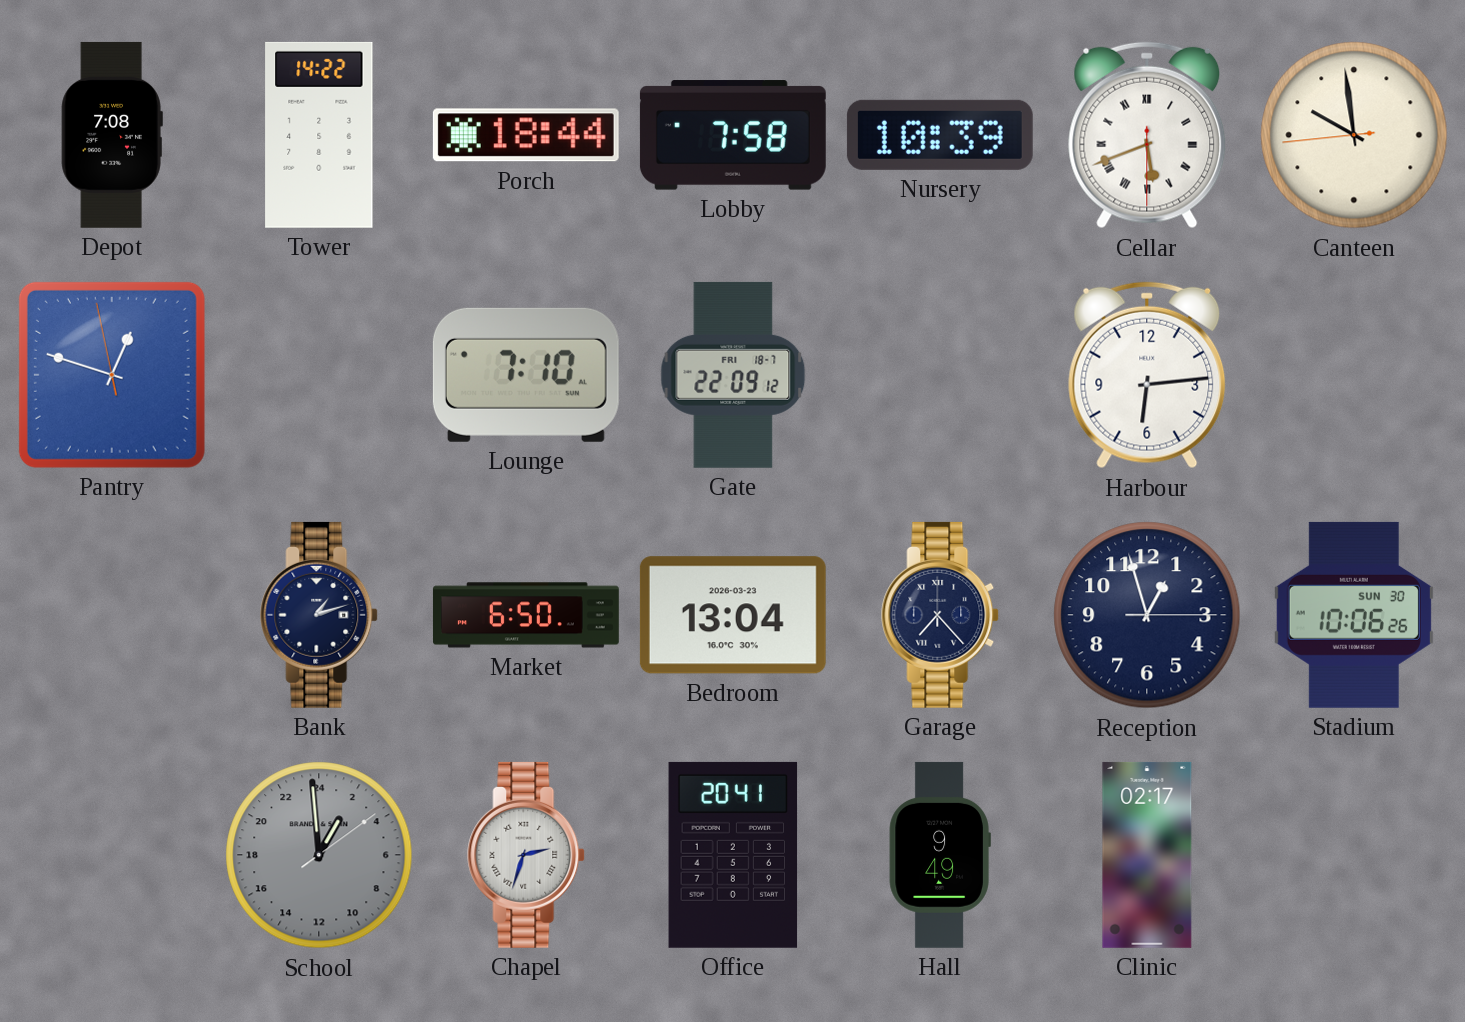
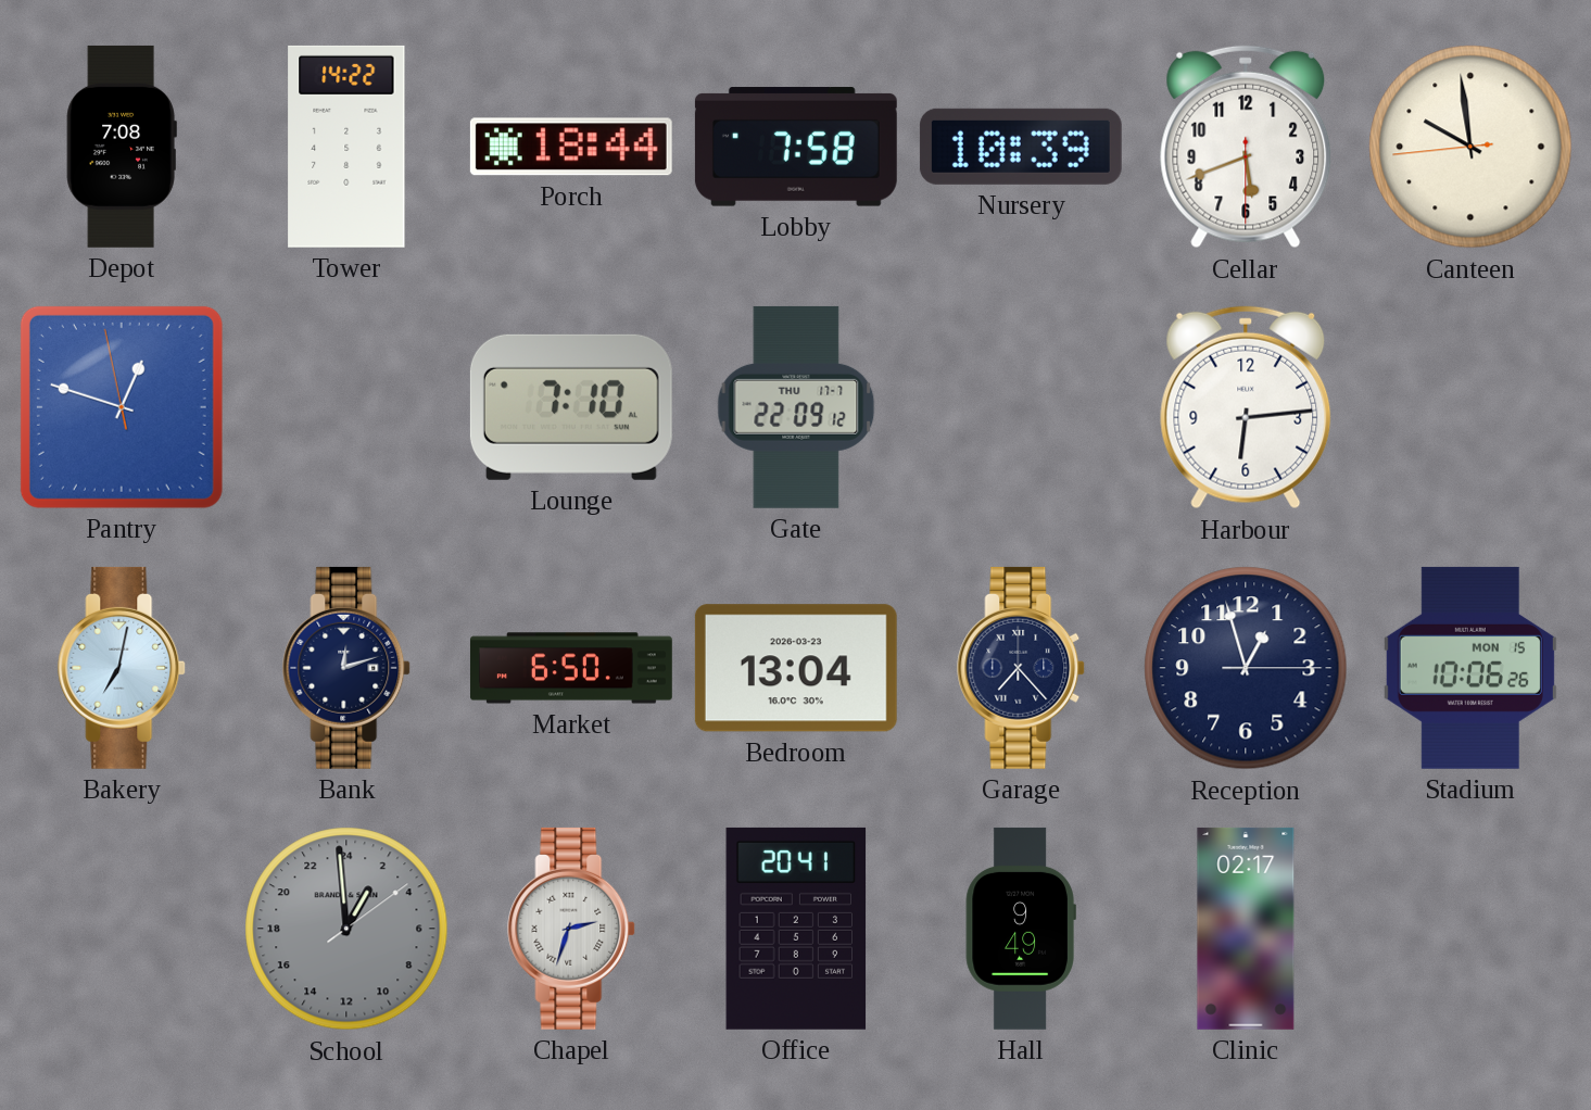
Cellar numerals: Roman -> Arabic (1246, 147)
Gate date: FRI 18-7 -> THU 17-7 (796, 407)
Bakery: none -> 7:02 (123, 668)
Bank: 1:12 -> 12:12 (348, 668)
Stadium date: SUN 30 -> MON 15 (1470, 668)
